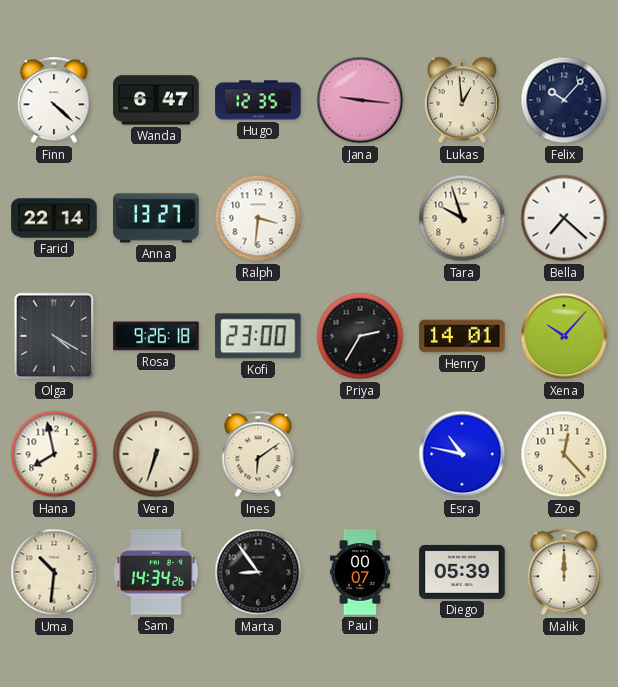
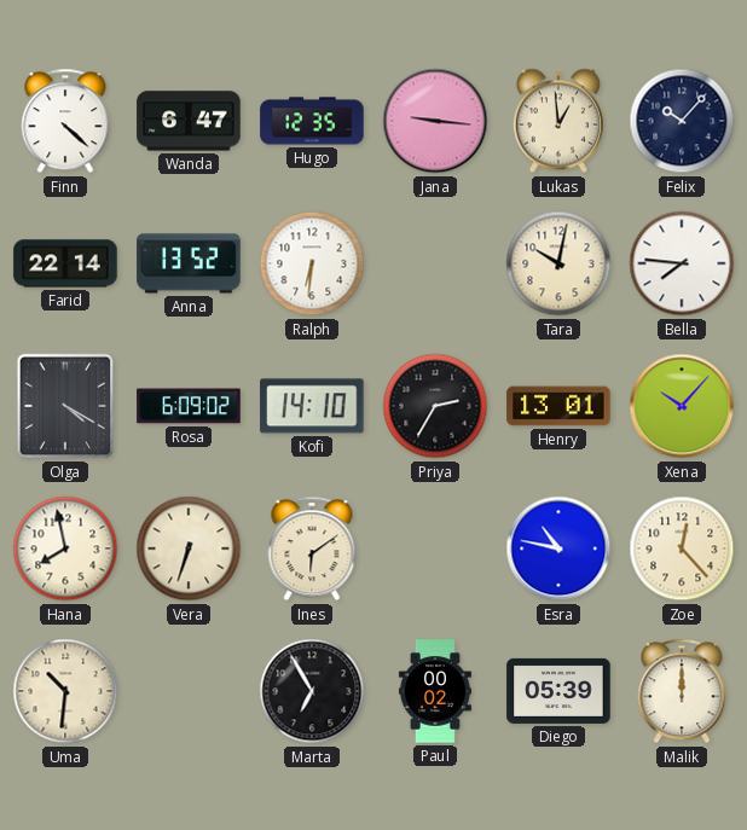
Anna: 13:27 -> 13:52 (189, 263)
Ralph: 3:31 -> 6:31 (312, 263)
Tara: 9:57 -> 10:02 (558, 263)
Bella: 7:22 -> 7:46 (682, 263)
Rosa: 9:26 -> 6:09 (189, 406)
Kofi: 23:00 -> 14:10 (312, 406)
Henry: 14:01 -> 13:01 (558, 406)
Sam: 14:34 -> none (156, 572)
Marta: 8:54 -> 6:55 (312, 691)
Paul: 00:07 -> 00:02 (435, 691)
